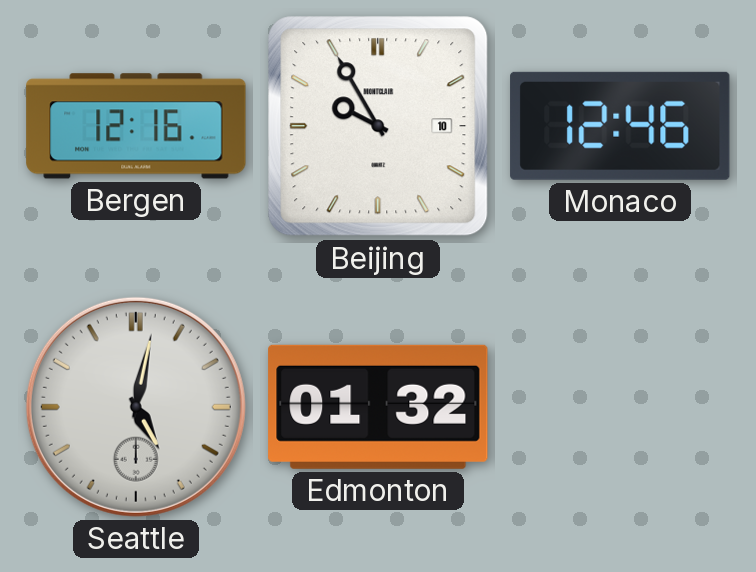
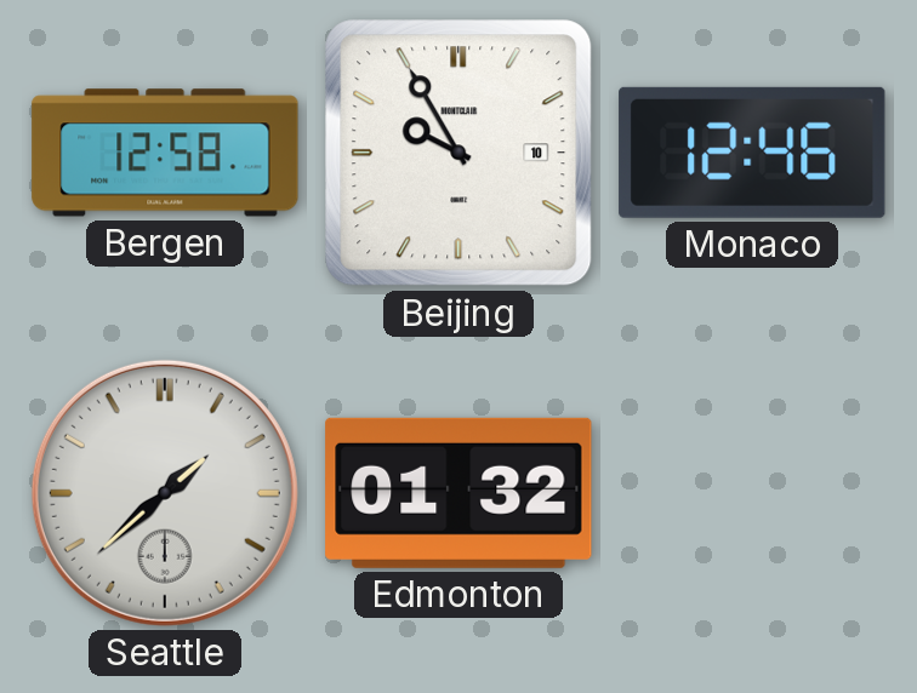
Bergen: 12:16 -> 12:58 (165, 153)
Seattle: 5:02 -> 1:38 (165, 493)
